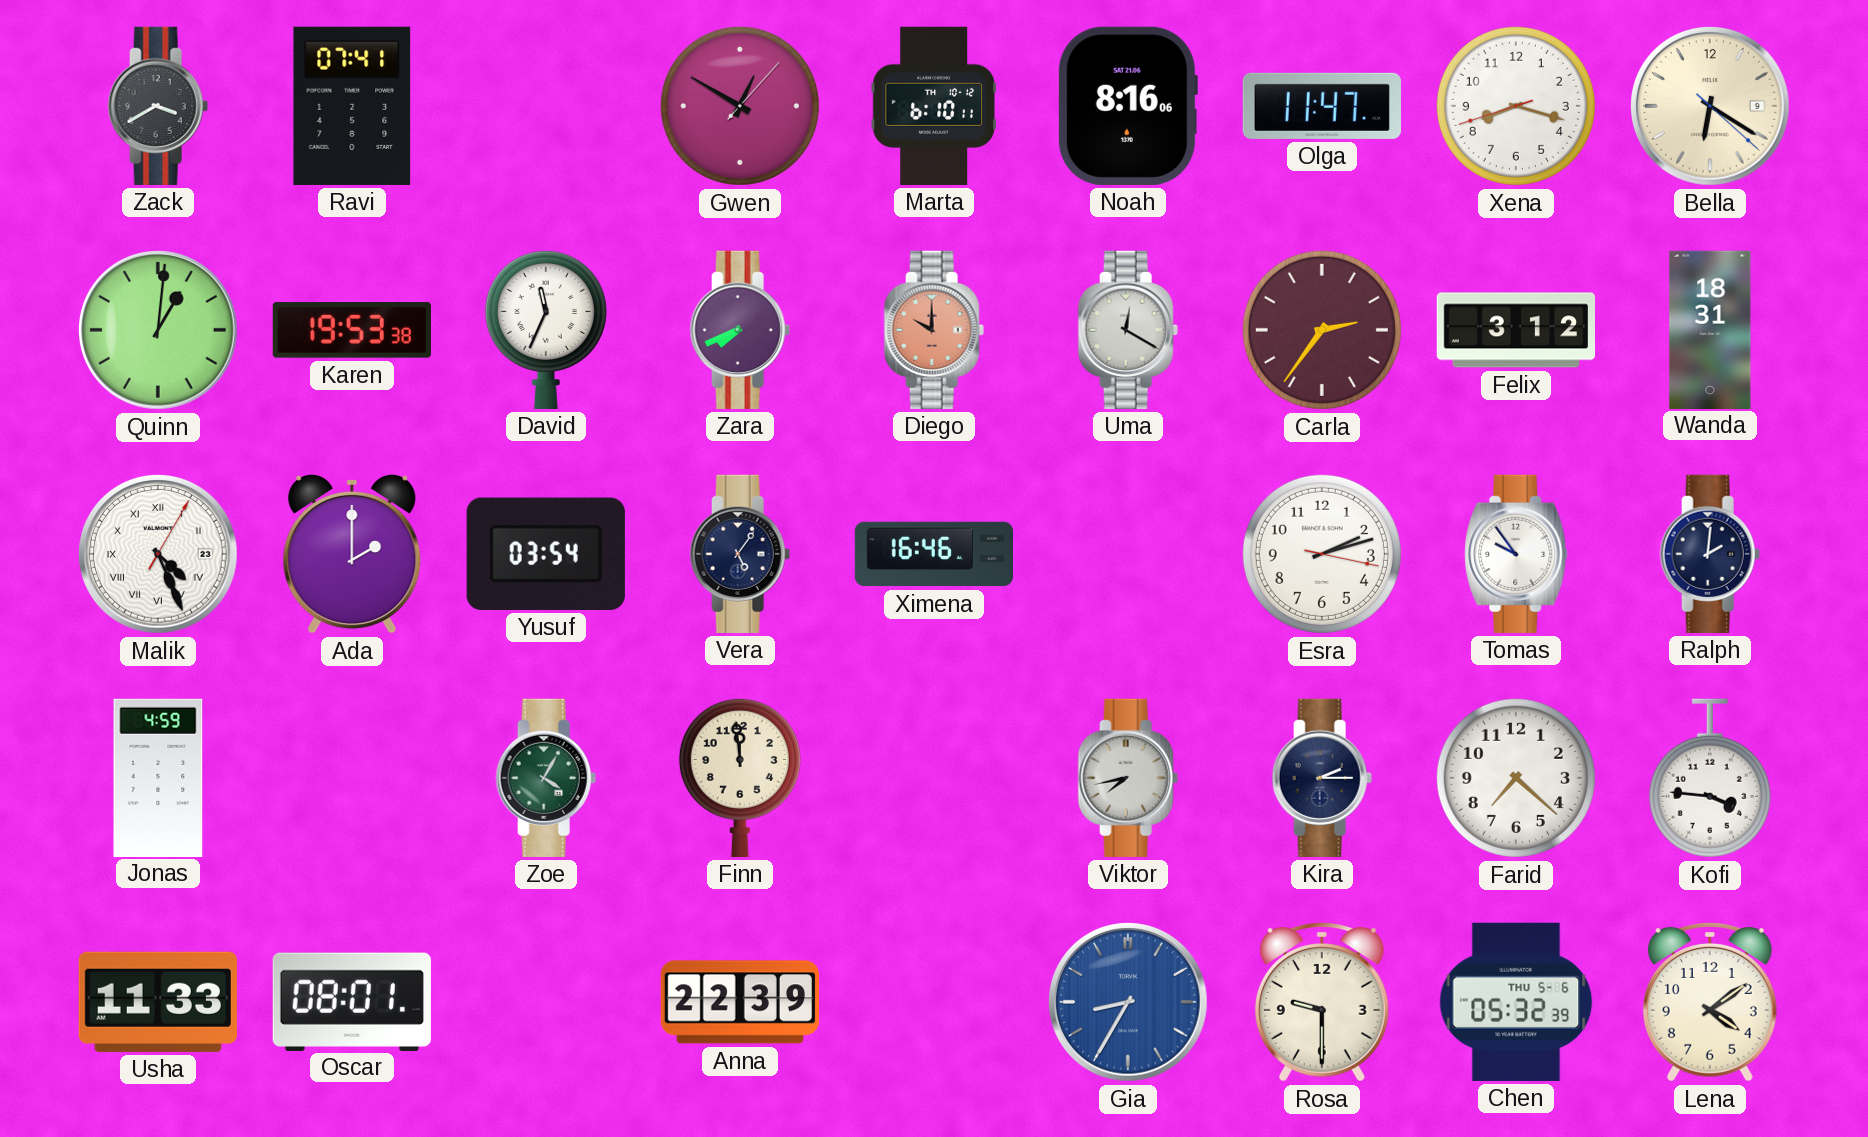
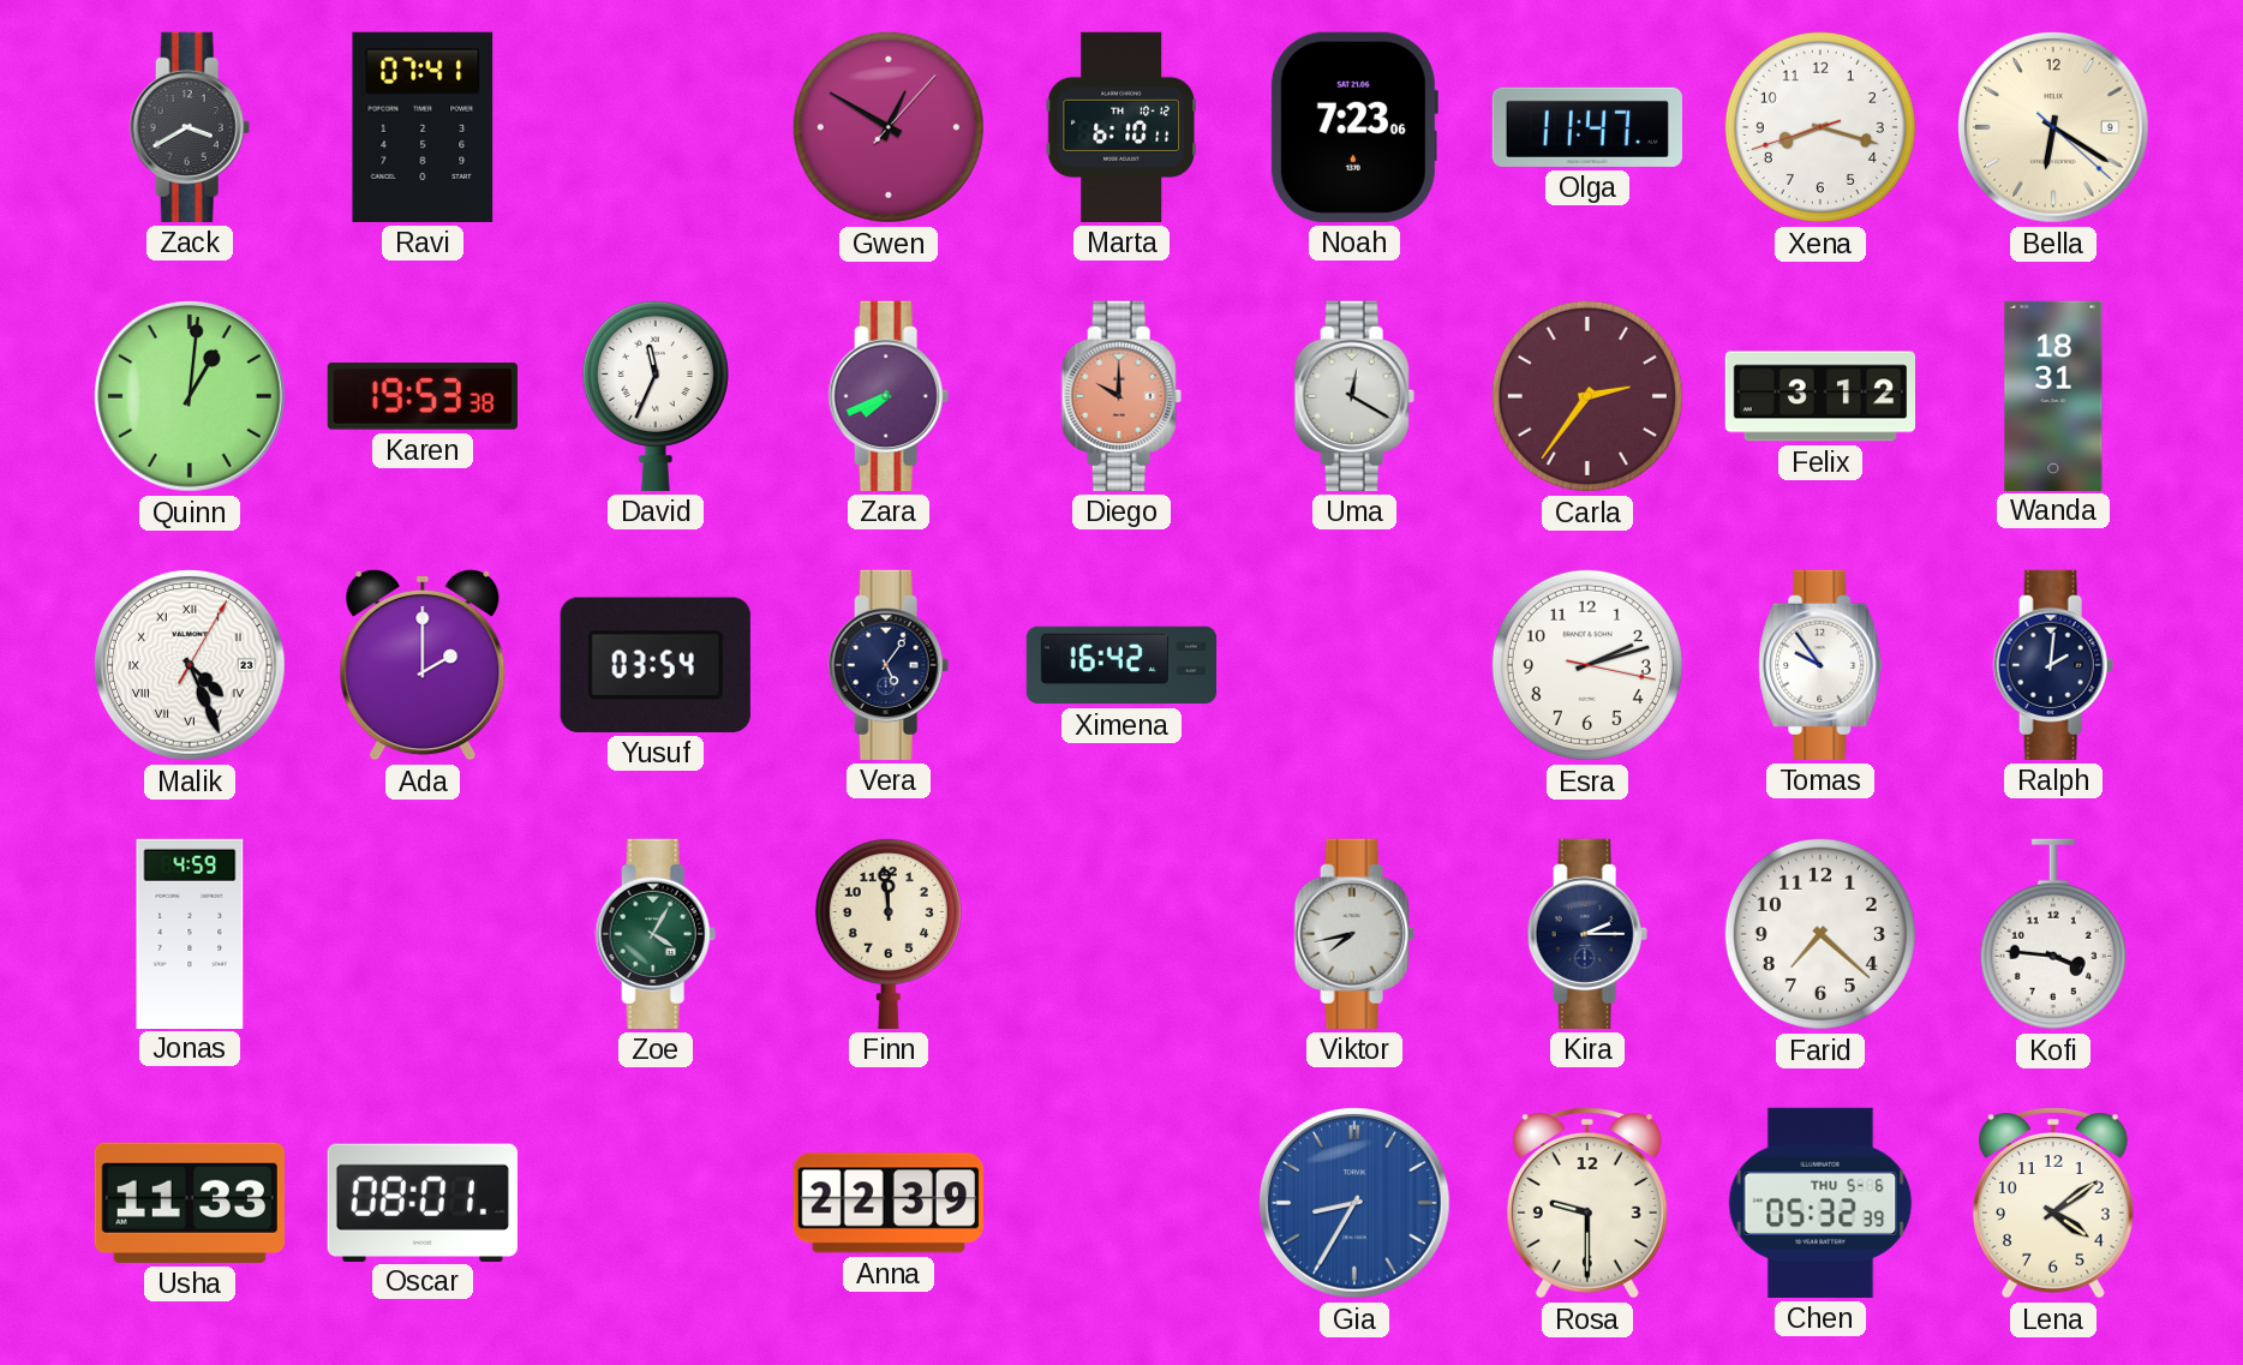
Noah: 8:16 -> 7:23 (1353, 127)
Ximena: 16:46 -> 16:42 (1120, 665)
